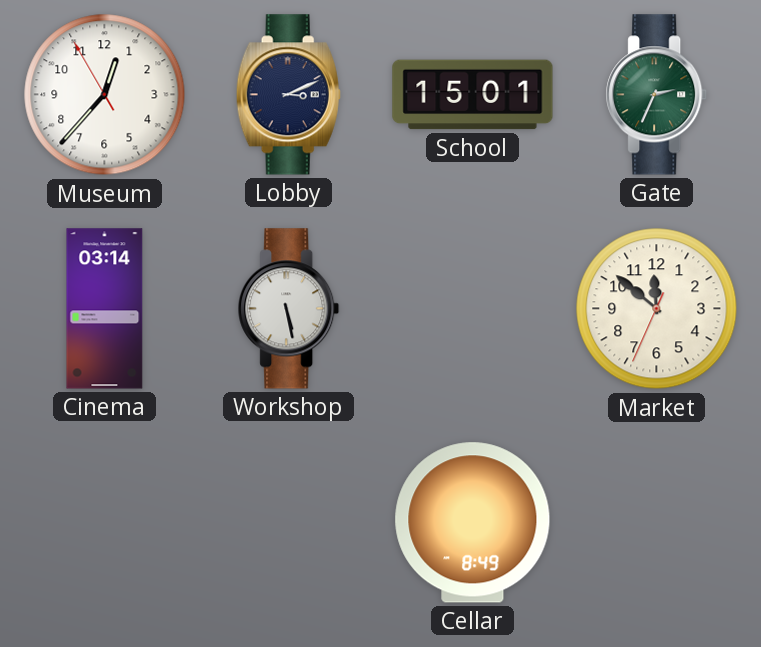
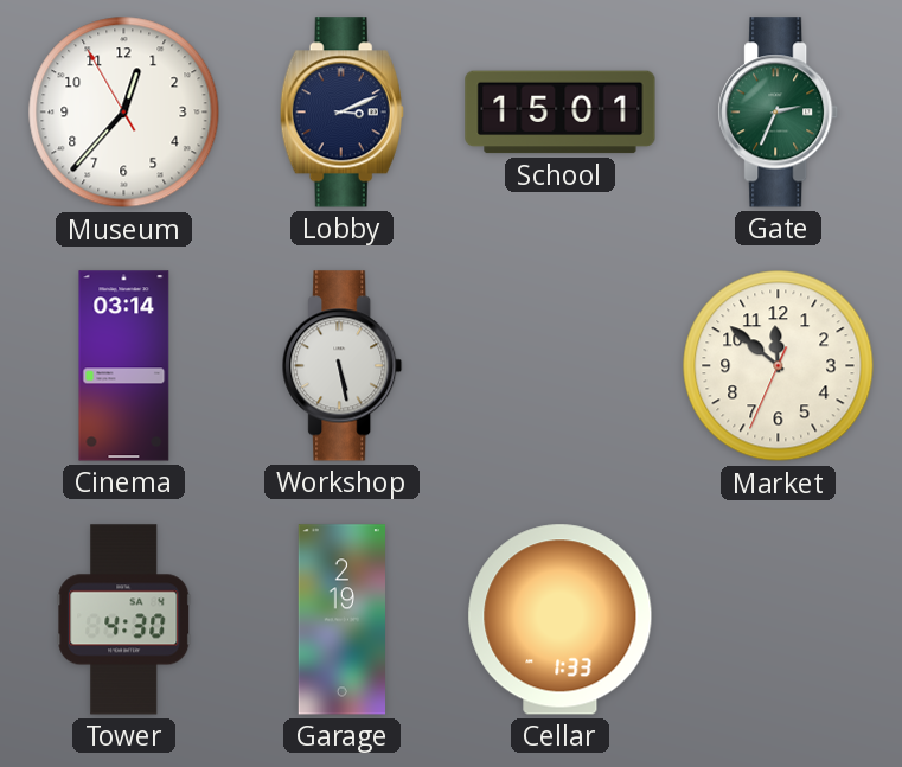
Tower: none -> 4:30 (124, 620)
Garage: none -> 2:19 (343, 620)
Cellar: 8:49 -> 1:33 (561, 620)
